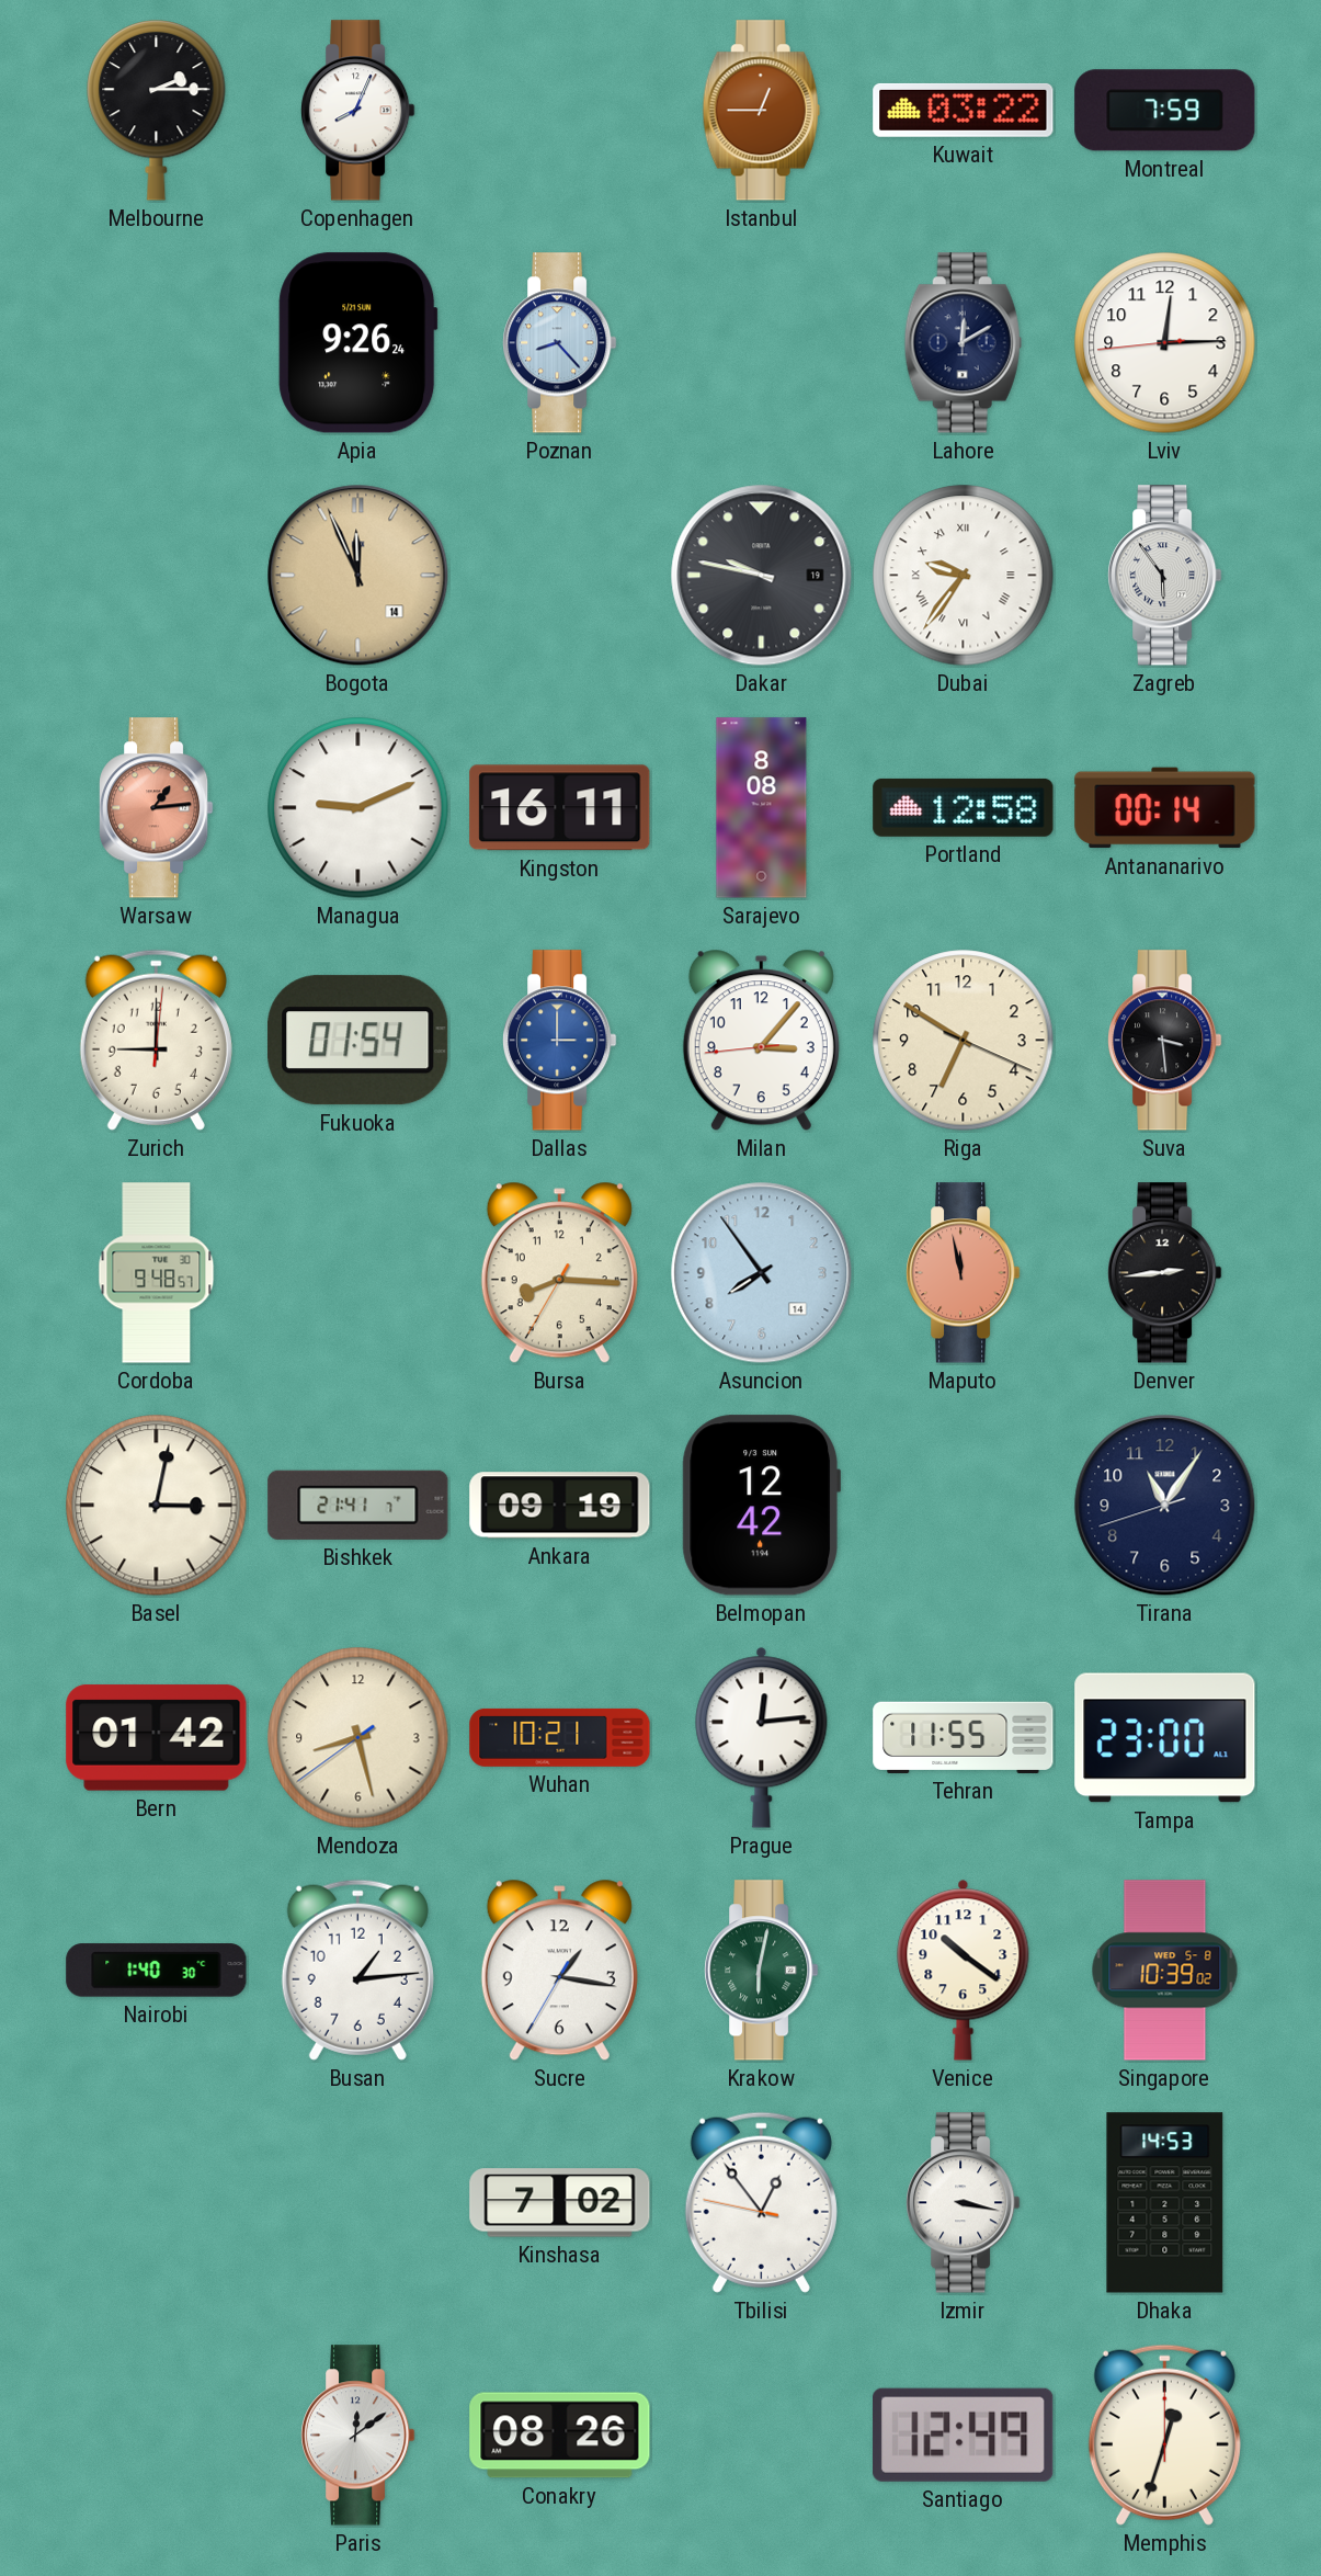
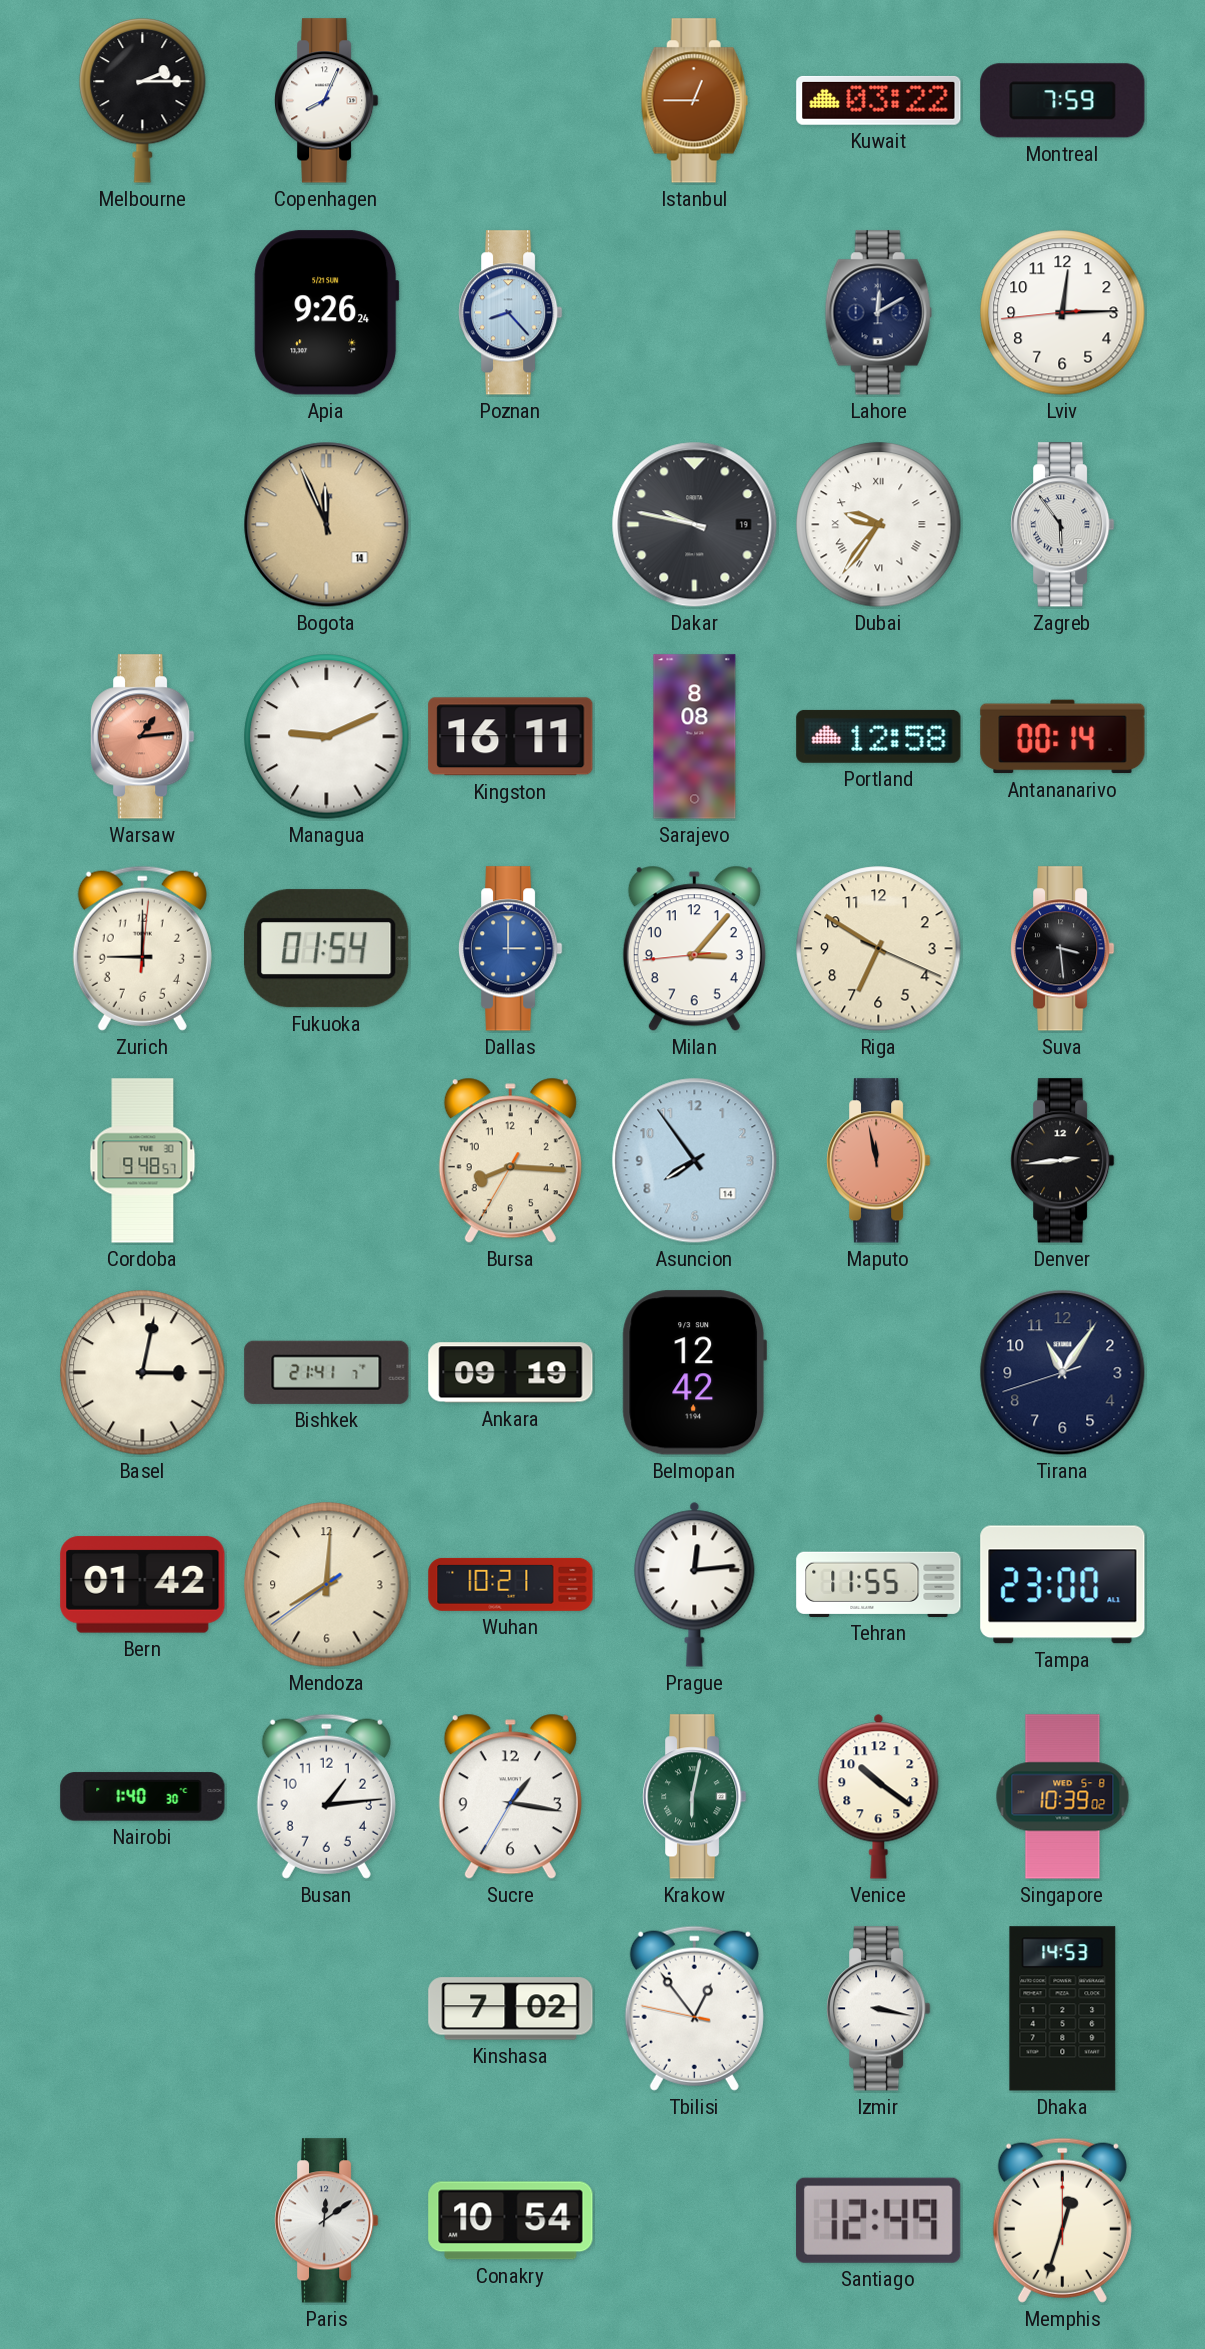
Mendoza: 8:27 -> 8:00 (327, 1585)
Conakry: 08:26 -> 10:54 (511, 2221)
